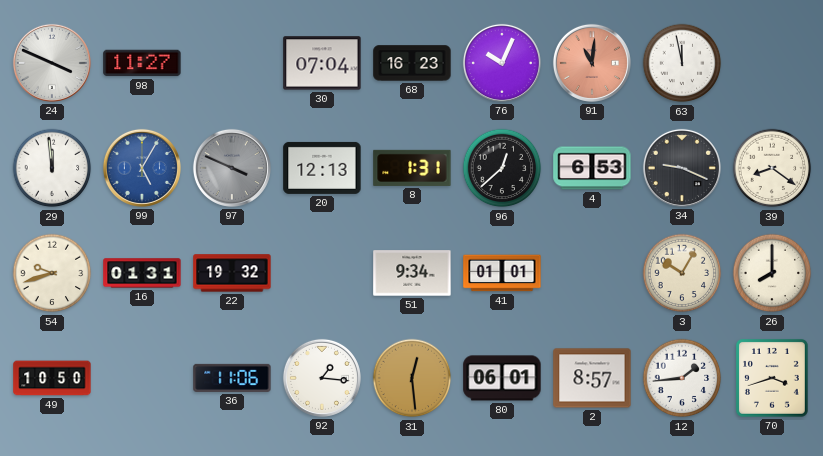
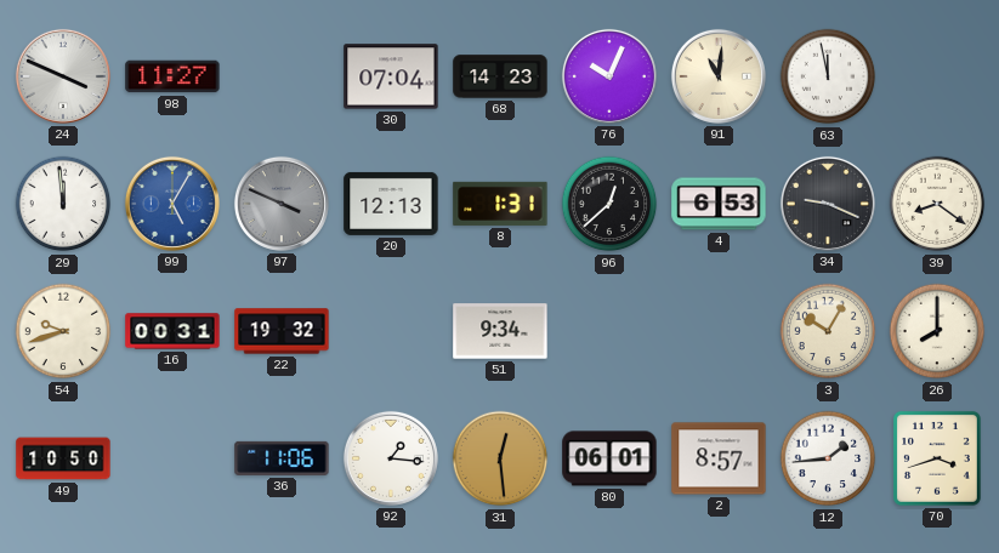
68: 16:23 -> 14:23 (500, 76)
91 dial: salmon -> cream (719, 76)
16: 01:31 -> 00:31 (172, 331)
41: 01:01 -> none (502, 273)
